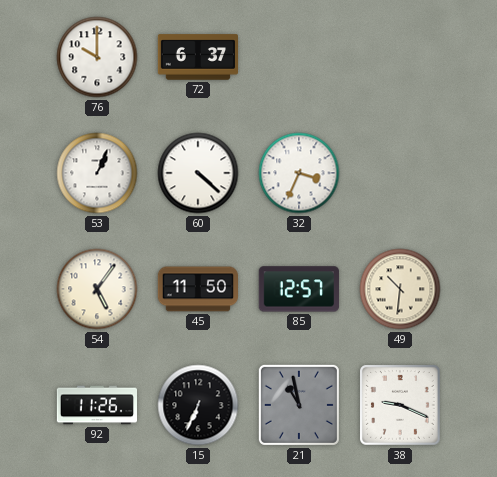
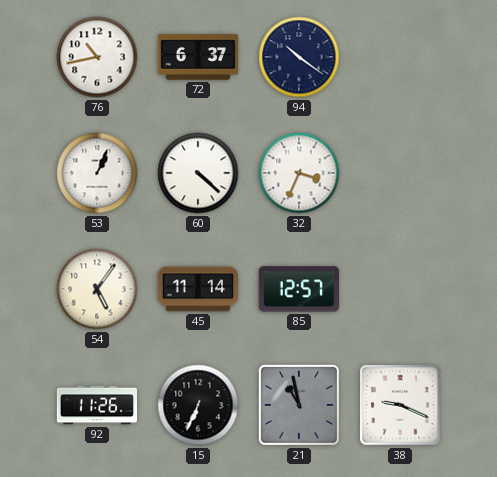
76: 10:00 -> 10:43 (97, 57)
94: none -> 10:21 (299, 57)
45: 11:50 -> 11:14 (197, 289)
49: 10:31 -> none (400, 289)
